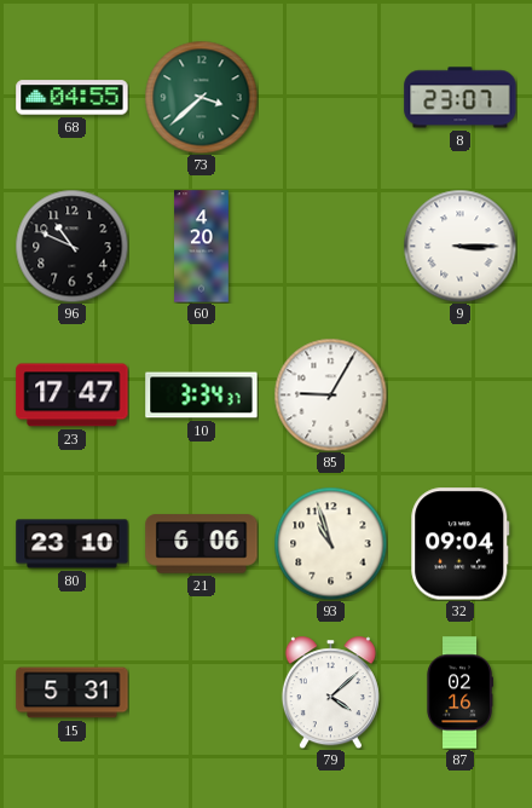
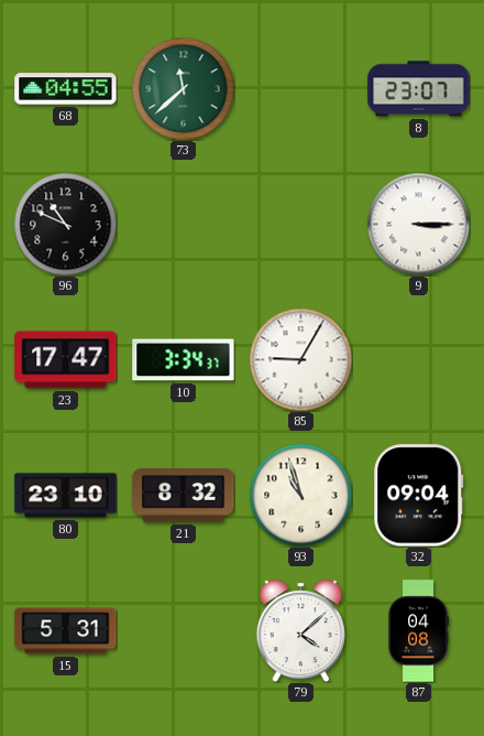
73: 3:38 -> 11:38 (183, 88)
60: 4:20 -> none (202, 247)
21: 6:06 -> 8:32 (184, 496)
87: 02:16 -> 04:08 (418, 631)
